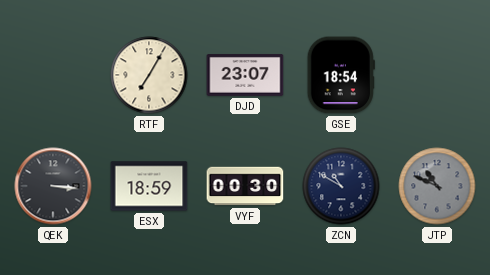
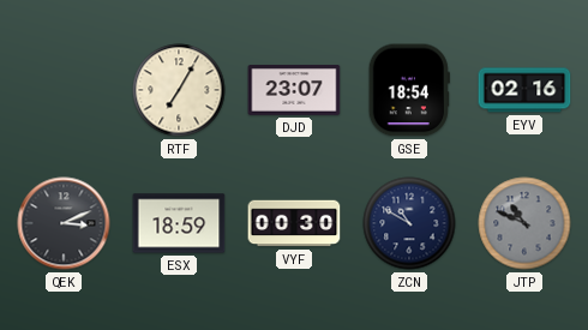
EYV: none -> 02:16 (524, 90)
QEK: 3:16 -> 3:11 (64, 223)
